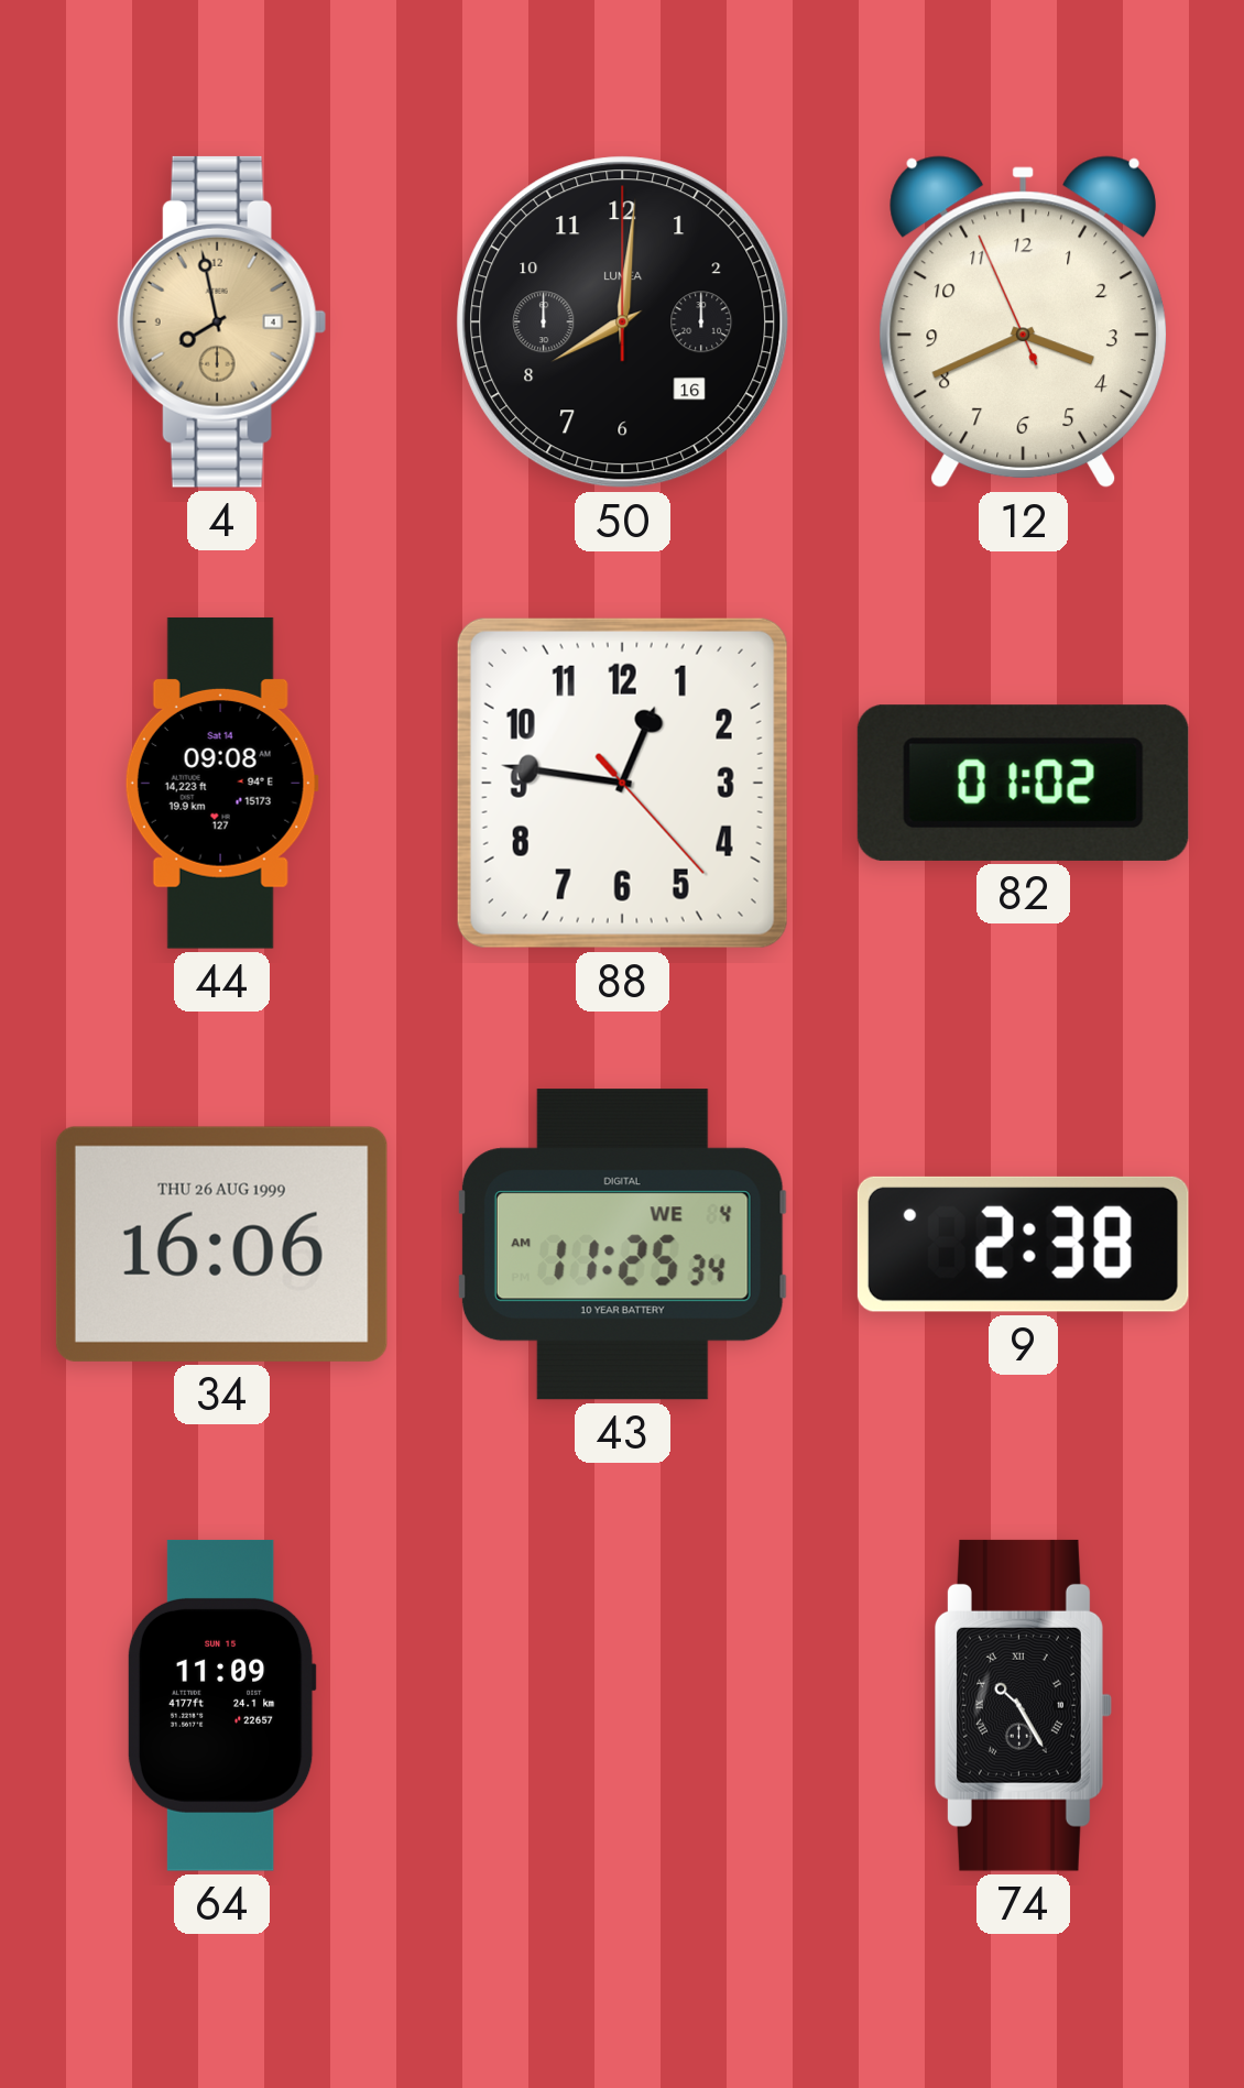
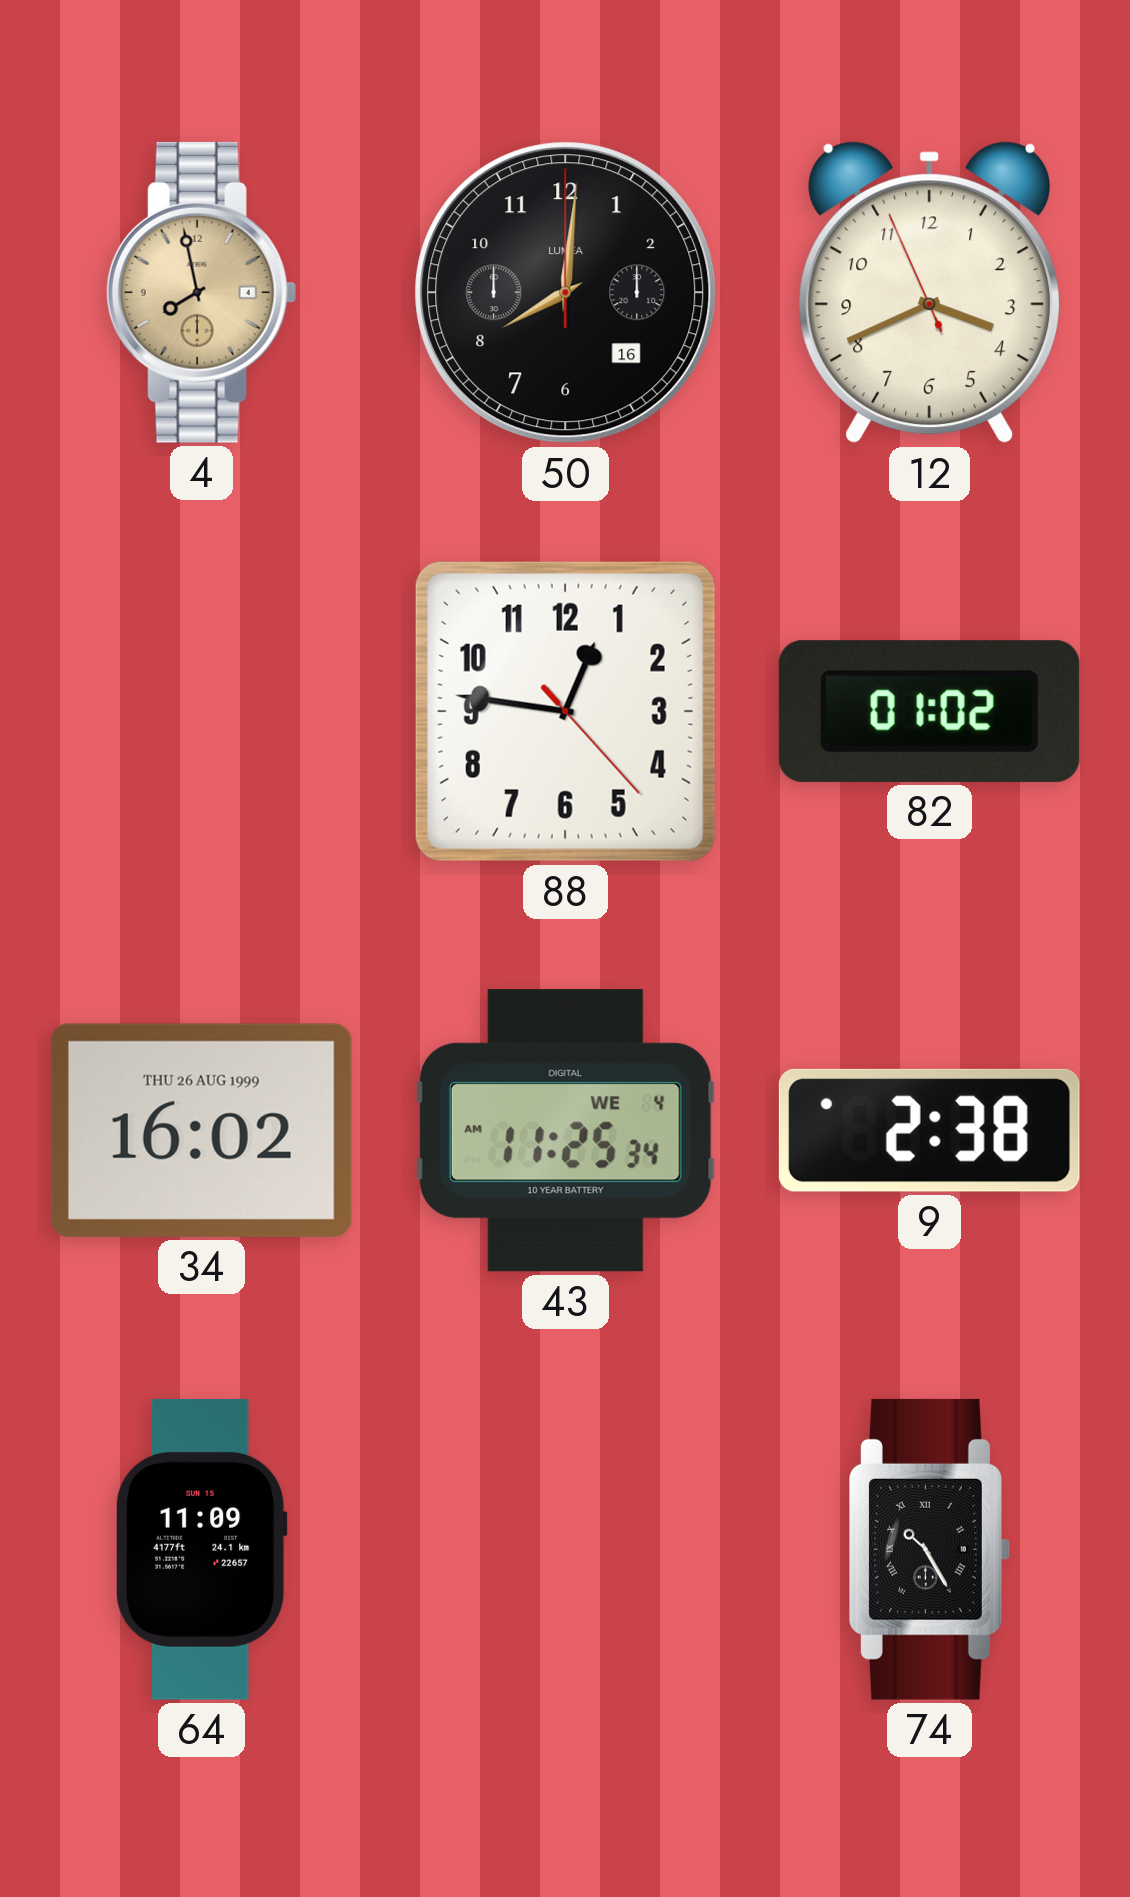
44: 09:08 -> none (221, 783)
34: 16:06 -> 16:02 (201, 1130)
